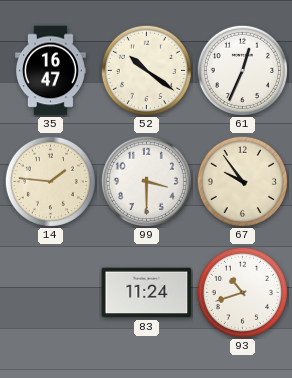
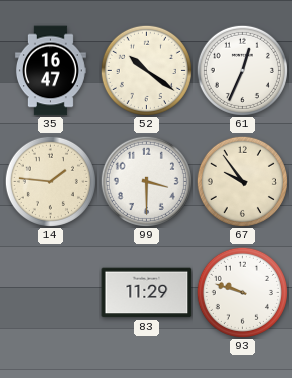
83: 11:24 -> 11:29 (147, 293)
93: 10:42 -> 9:48 (242, 292)
